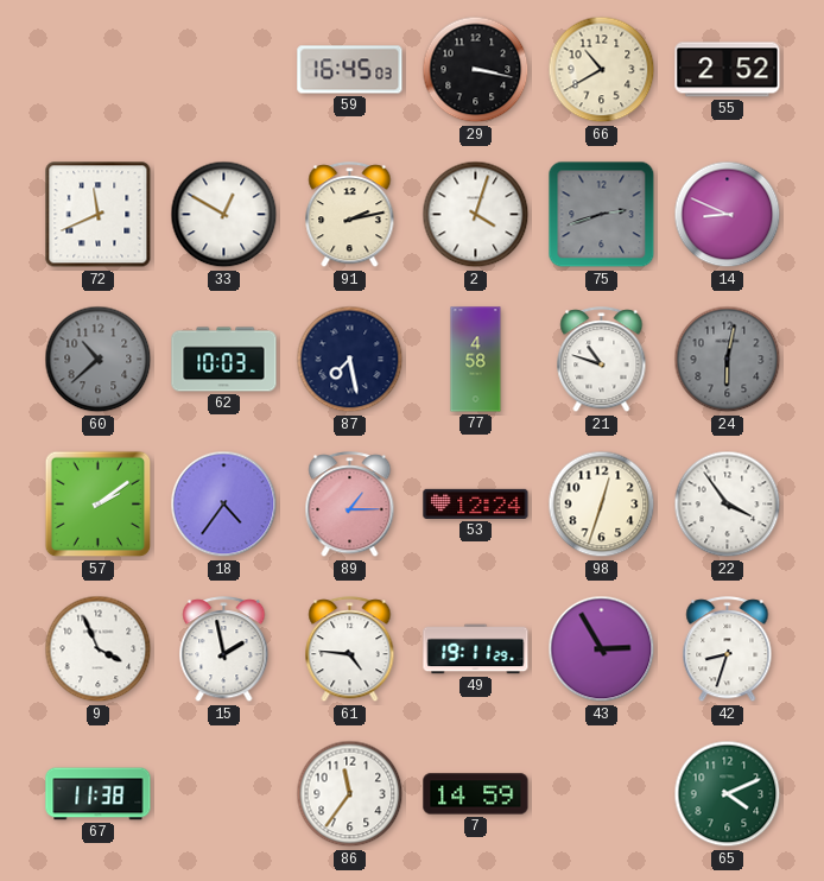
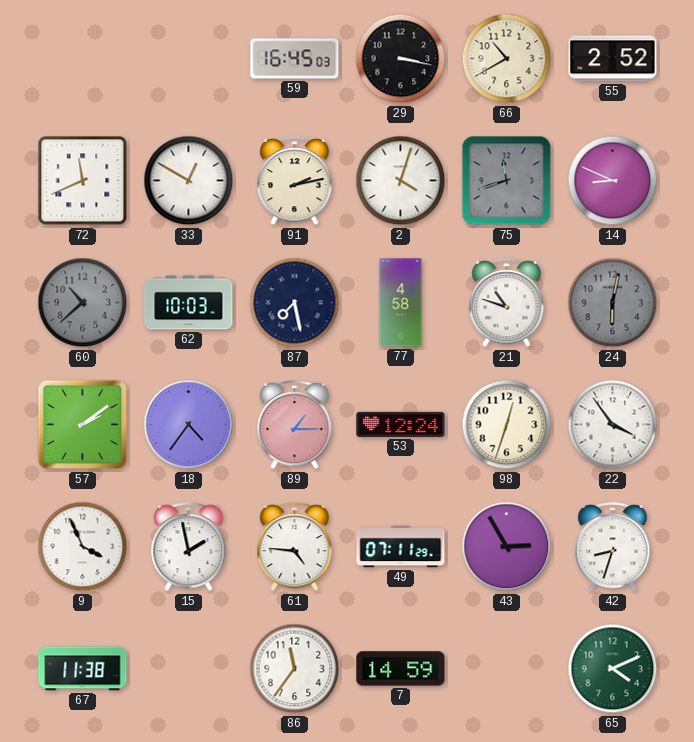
75: 2:42 -> 11:42 (507, 181)
49: 19:11 -> 07:11 (401, 547)
